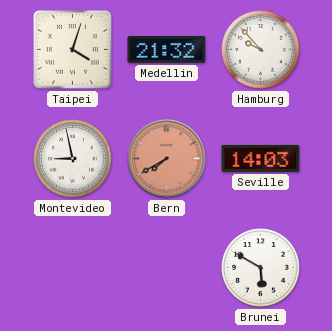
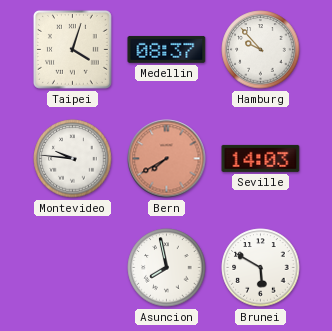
Medellin: 21:32 -> 08:37 (167, 49)
Montevideo: 8:58 -> 9:46 (73, 159)
Asuncion: none -> 7:58 (167, 268)
